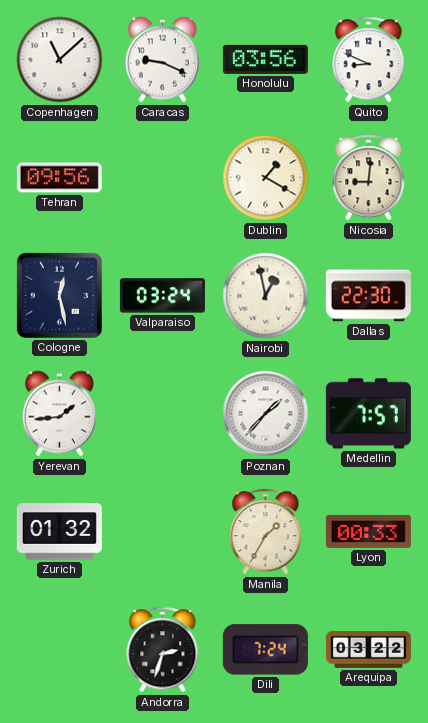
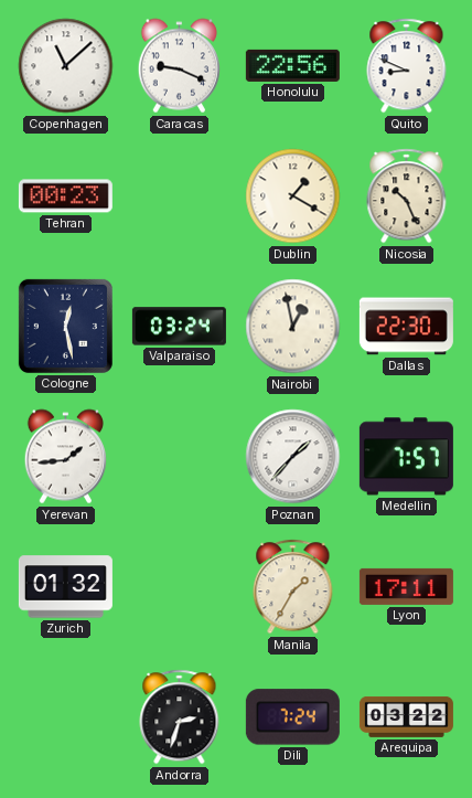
Honolulu: 03:56 -> 22:56 (292, 65)
Tehran: 09:56 -> 00:23 (65, 196)
Nicosia: 9:01 -> 10:26 (407, 196)
Lyon: 00:33 -> 17:11 (406, 586)
